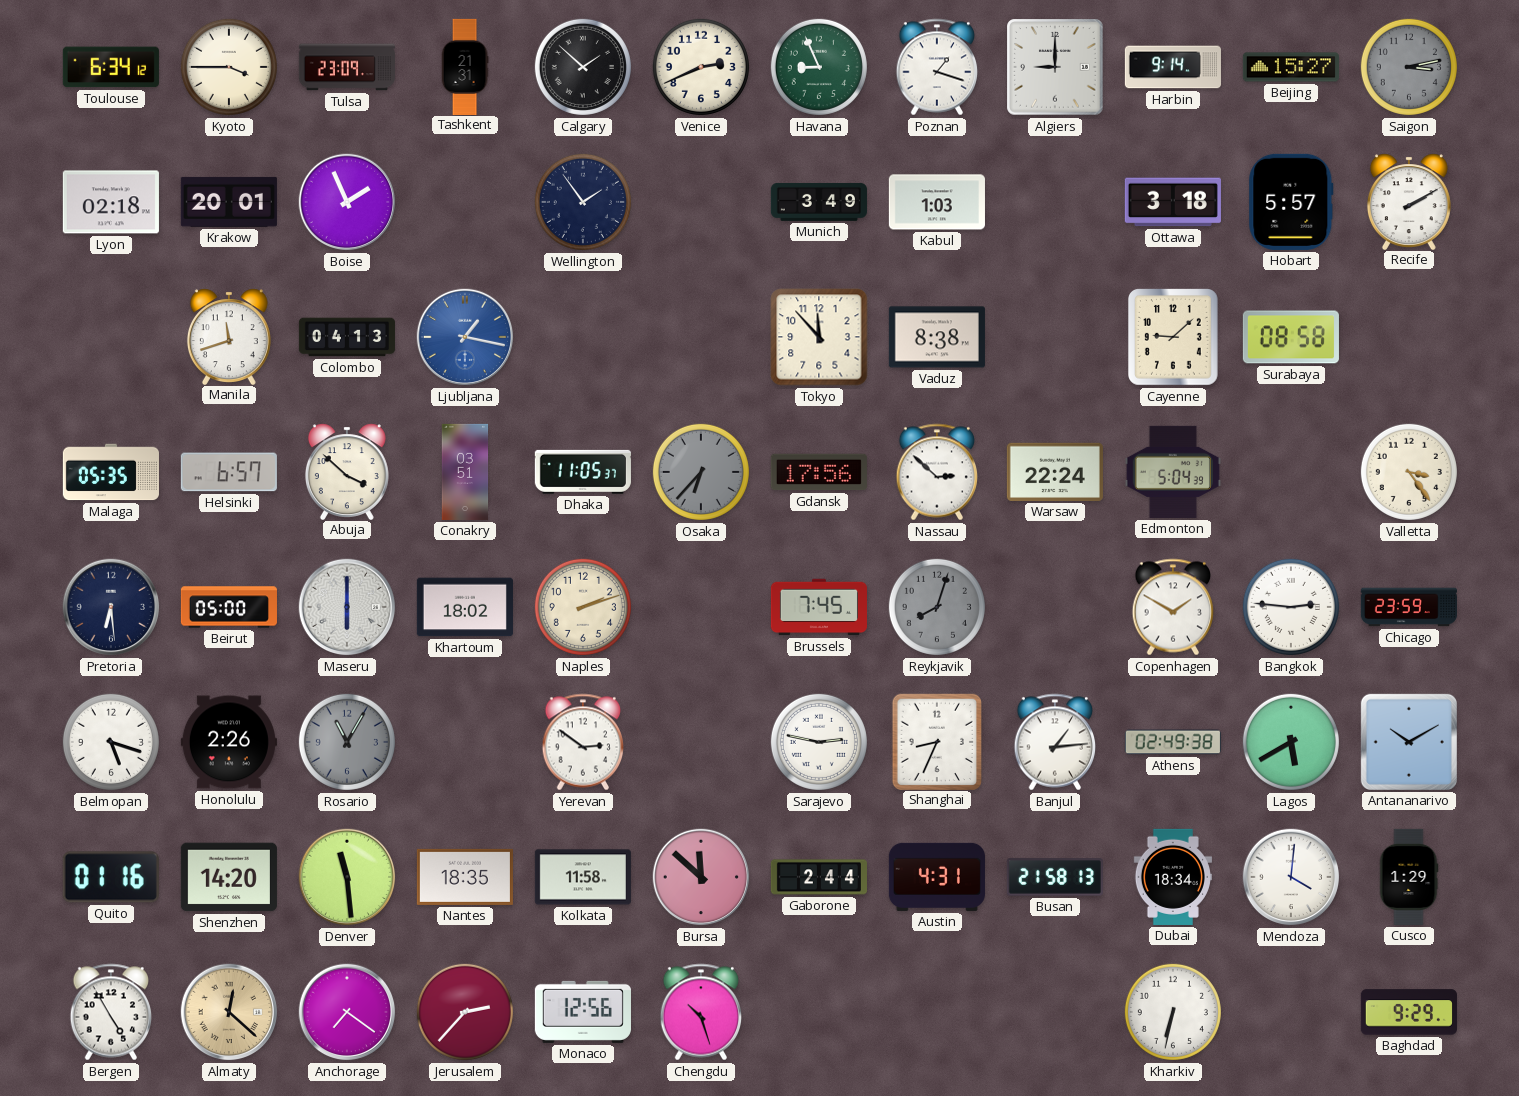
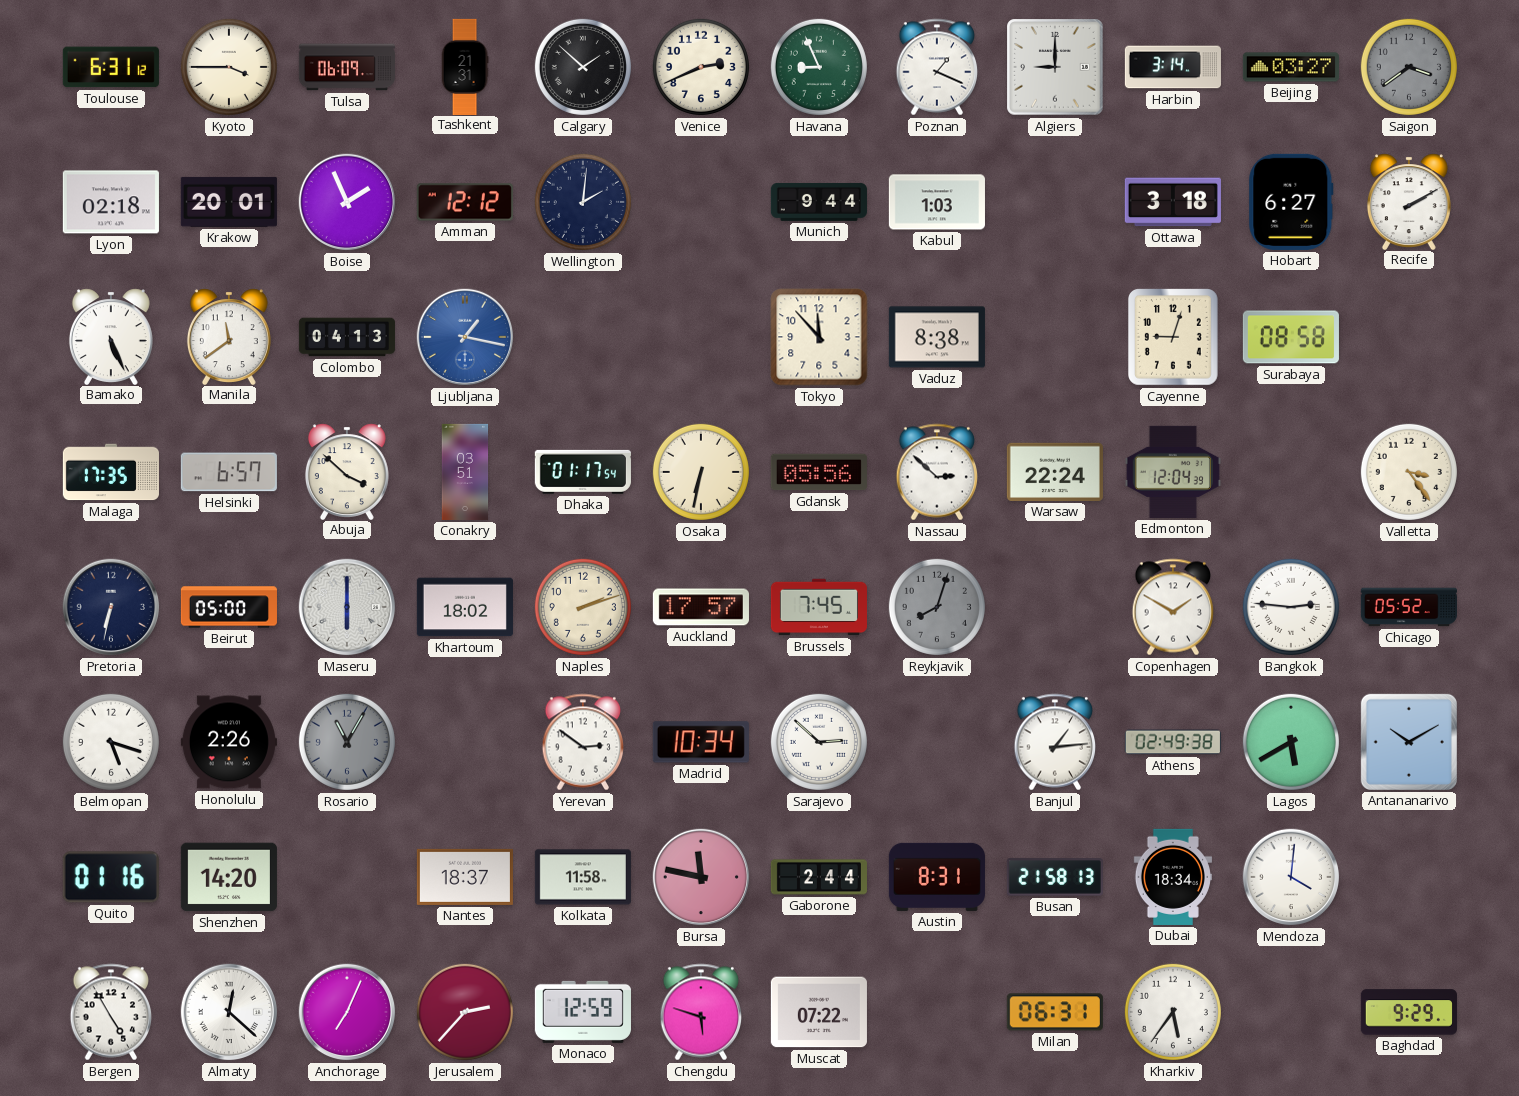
Toulouse: 6:34 -> 6:31 (111, 67)
Tulsa: 23:09 -> 06:09 (347, 67)
Poznan: 1:18 -> 1:19 (937, 67)
Harbin: 9:14 -> 3:14 (1173, 67)
Beijing: 15:27 -> 03:27 (1291, 67)
Saigon: 3:13 -> 3:39 (1409, 67)
Amman: none -> 12:12 (465, 202)
Wellington: 1:54 -> 2:01 (583, 202)
Munich: 3:49 -> 9:44 (819, 202)
Hobart: 5:57 -> 6:27 (1291, 202)
Bamako: none -> 5:26 (111, 336)
Manila: 11:42 -> 11:39 (229, 336)
Cayenne: 9:08 -> 9:03 (1174, 338)
Malaga: 05:35 -> 17:35 (111, 472)
Dhaka: 11:05 -> 01:17 (583, 472)
Osaka: 6:37 -> 6:32 (701, 472)
Osaka dial: grey -> cream (701, 472)
Gdansk: 17:56 -> 05:56 (819, 472)
Edmonton: 5:04 -> 12:04 (1173, 472)
Pretoria: 6:29 -> 6:32 (111, 607)
Auckland: none -> 17:57 (701, 607)
Chicago: 23:59 -> 05:52 (1409, 607)
Madrid: none -> 10:34 (701, 742)
Sarajevo: 2:47 -> 2:52 (819, 742)
Shanghai: 8:34 -> none (936, 741)
Denver: 11:29 -> none (347, 877)
Nantes: 18:35 -> 18:37 (465, 877)
Bursa: 11:52 -> 11:47 (701, 877)
Austin: 4:31 -> 8:31 (937, 877)
Cusco: 1:29 -> none (1409, 877)
Almaty dial: champagne -> white (229, 1012)
Anchorage: 7:21 -> 7:04 (347, 1012)
Monaco: 12:56 -> 12:59 (583, 1012)
Chengdu: 10:27 -> 5:48 (701, 1012)
Muscat: none -> 07:22 (819, 1012)
Milan: none -> 06:31 (1055, 1012)
Kharkiv: 6:32 -> 5:36 (1173, 1012)
